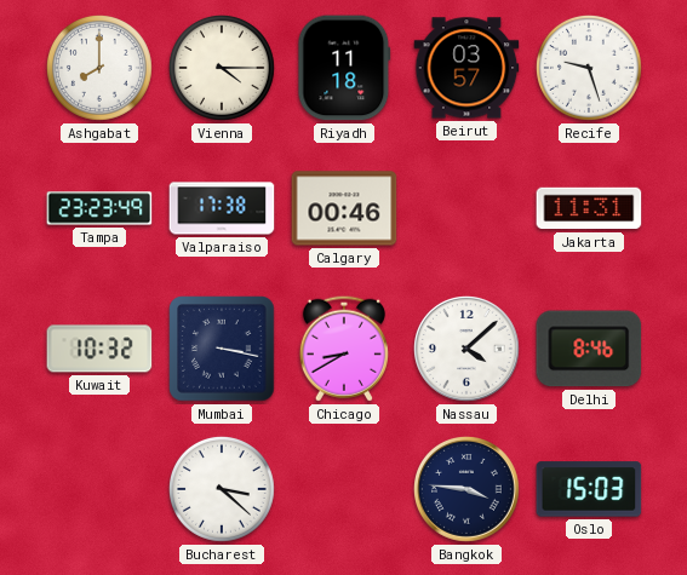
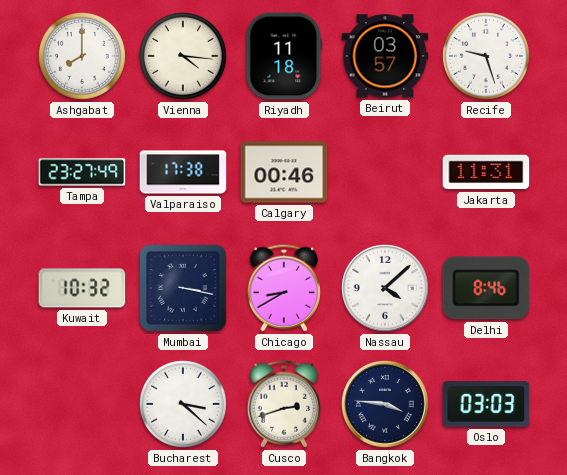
Vienna: 4:15 -> 4:16 (183, 56)
Tampa: 23:23 -> 23:27 (82, 172)
Cusco: none -> 2:42 (284, 404)
Oslo: 15:03 -> 03:03 (486, 404)
